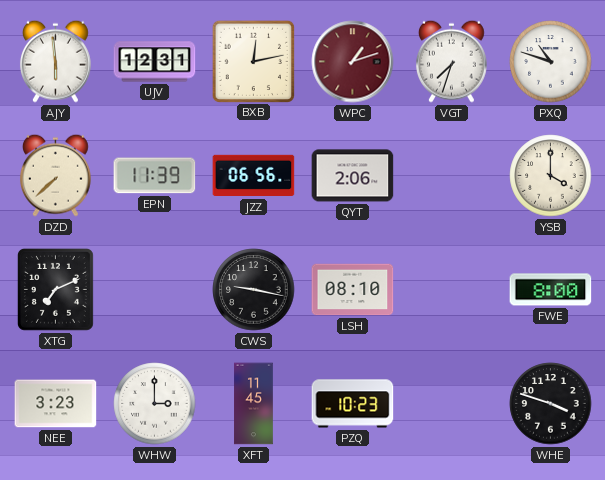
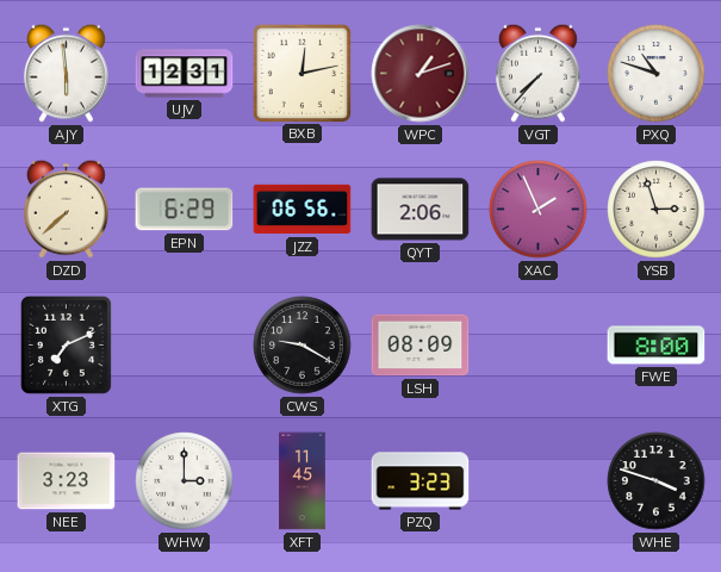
VGT: 7:33 -> 7:37 (537, 73)
EPN: 11:39 -> 6:29 (185, 210)
XAC: none -> 1:56 (539, 210)
YSB: 4:00 -> 2:57 (657, 210)
CWS: 9:17 -> 9:20 (303, 346)
LSH: 08:10 -> 08:09 (421, 346)
PZQ: 10:23 -> 3:23 (421, 481)
